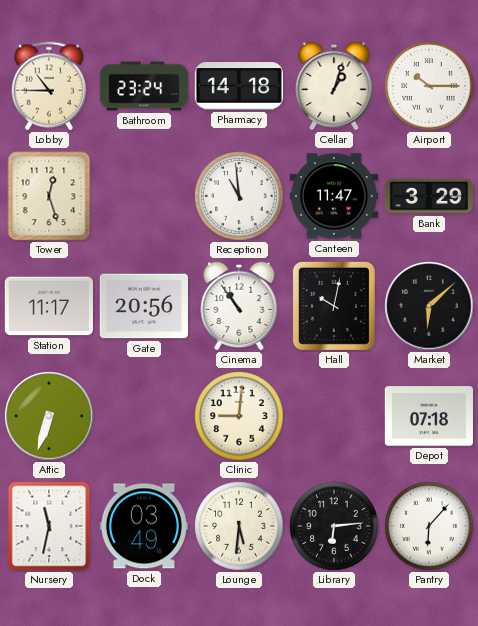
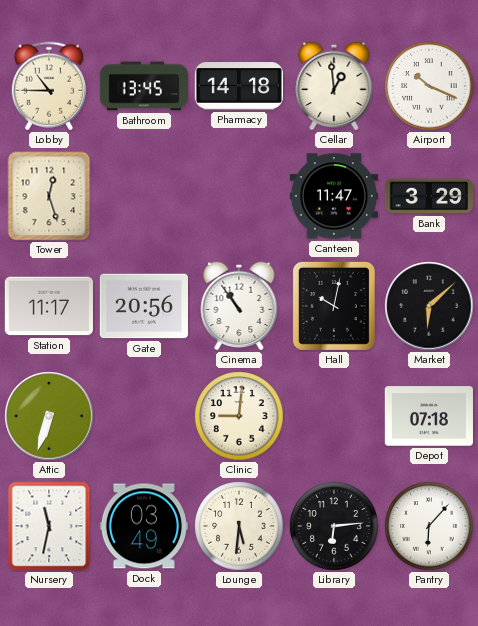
Bathroom: 23:24 -> 13:45 (143, 86)
Cellar: 1:03 -> 12:59 (334, 86)
Airport: 10:15 -> 10:19 (429, 86)
Reception: 10:59 -> none (239, 196)
